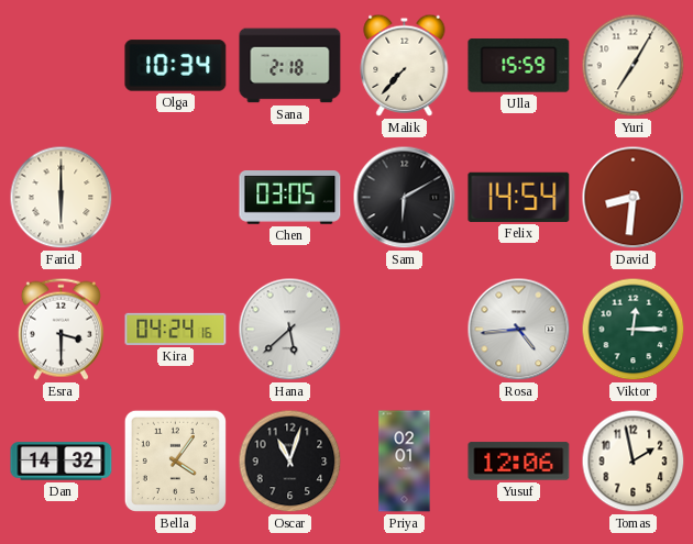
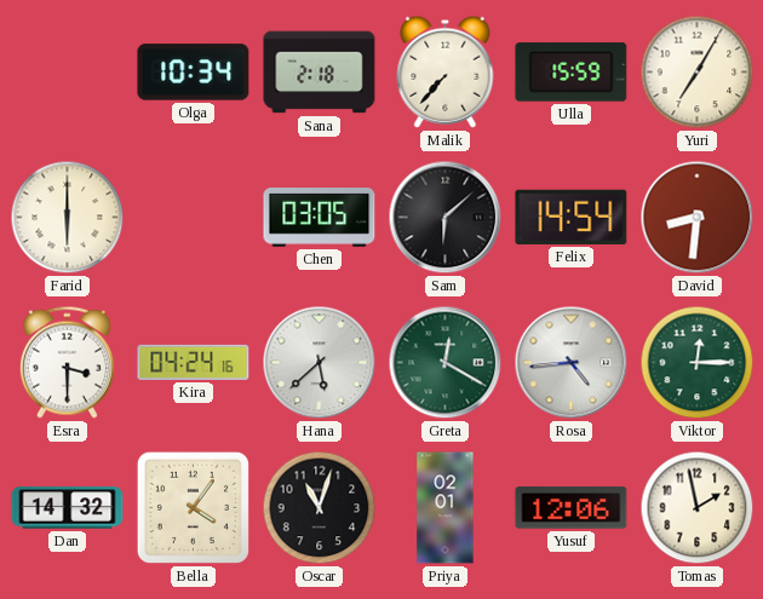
Sam: 6:10 -> 6:08 (446, 218)
Greta: none -> 12:20 (446, 363)
